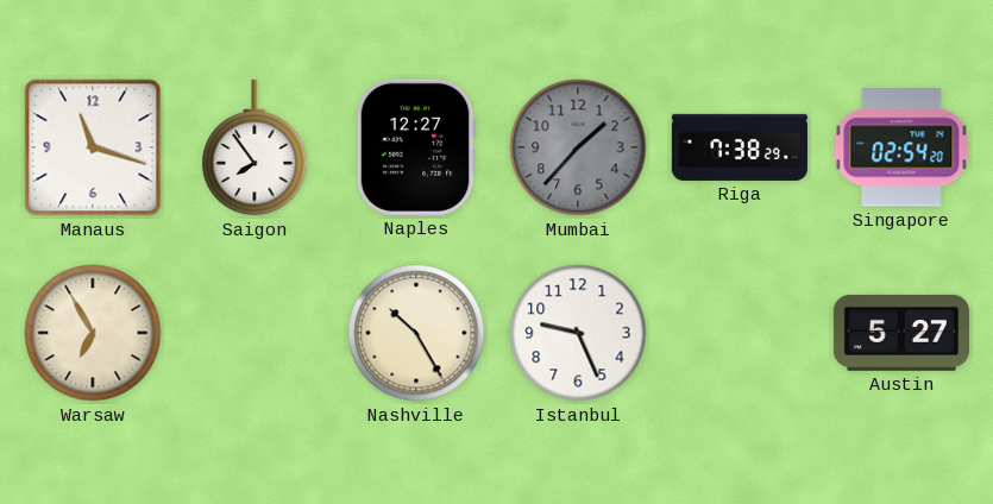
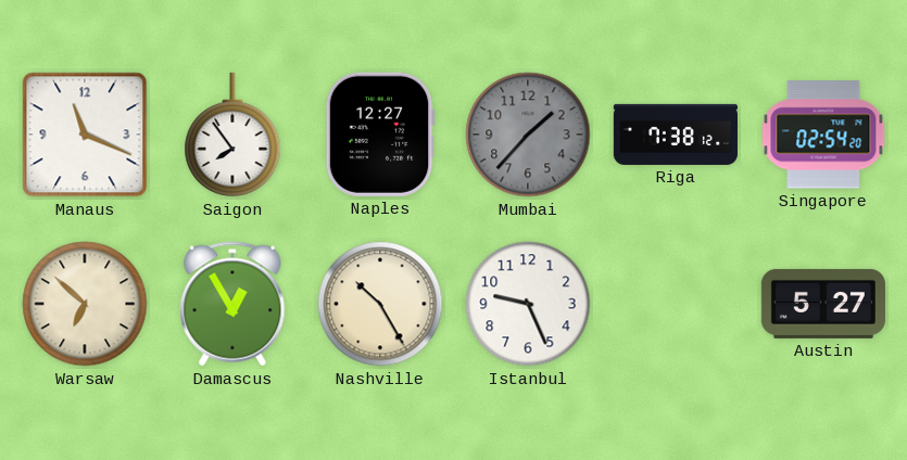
Manaus: 11:18 -> 11:19 (85, 135)
Riga: 7:38:29 -> 7:38:12 (676, 135)
Warsaw: 6:55 -> 6:52 (85, 304)
Damascus: none -> 12:55 (232, 304)
